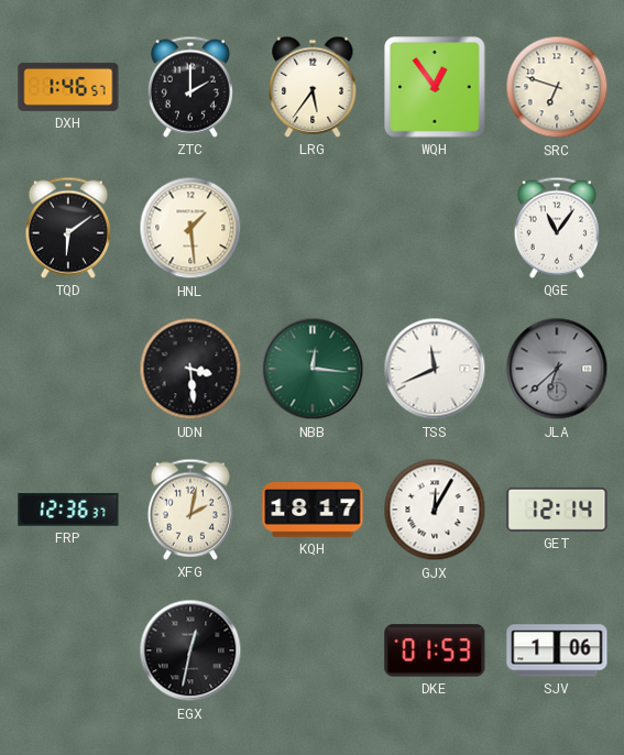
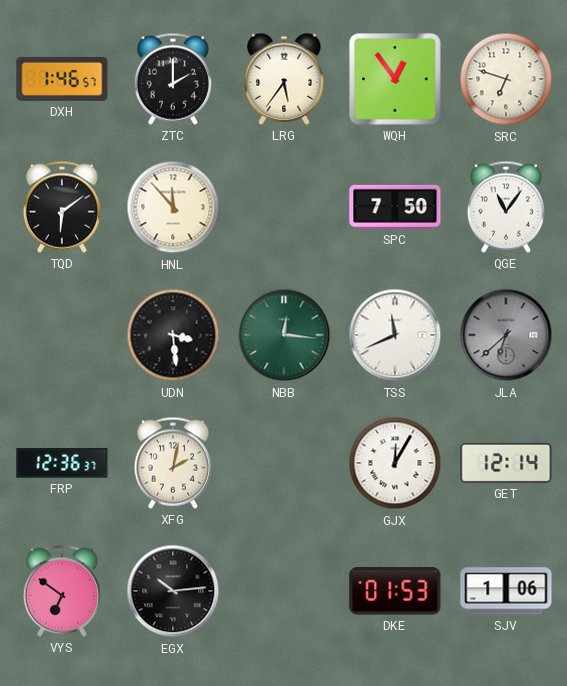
HNL: 1:29 -> 11:53 (173, 207)
SPC: none -> 7:50 (395, 207)
KQH: 18:17 -> none (313, 511)
VYS: none -> 6:51 (62, 591)
EGX: 12:32 -> 10:14 (173, 591)
